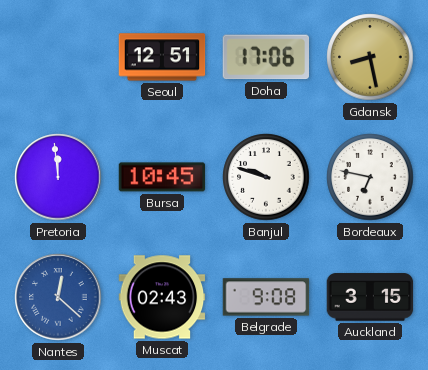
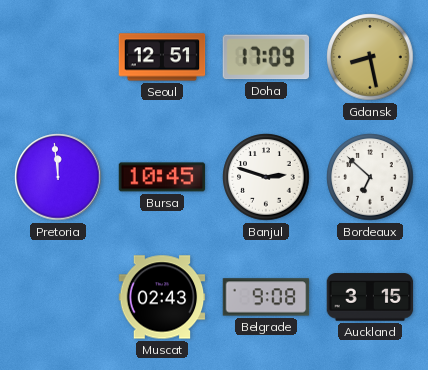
Doha: 17:06 -> 17:09 (265, 57)
Banjul: 9:48 -> 2:48 (266, 177)
Bordeaux: 6:47 -> 6:52 (370, 177)
Nantes: 12:22 -> none (58, 297)
